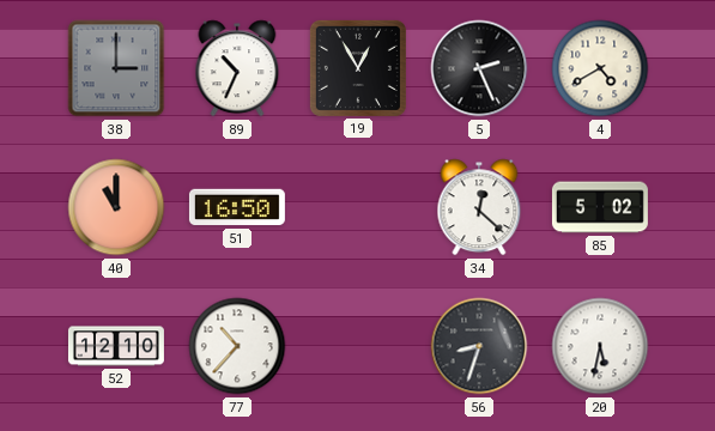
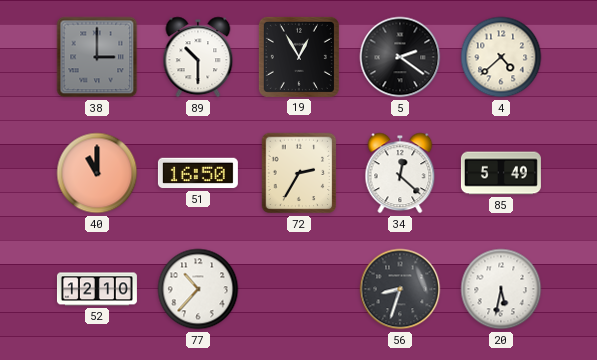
89: 10:34 -> 10:30 (198, 57)
5: 2:26 -> 2:21 (400, 57)
4: 4:40 -> 4:38 (501, 57)
72: none -> 2:35 (299, 173)
85: 5:02 -> 5:49 (501, 173)
